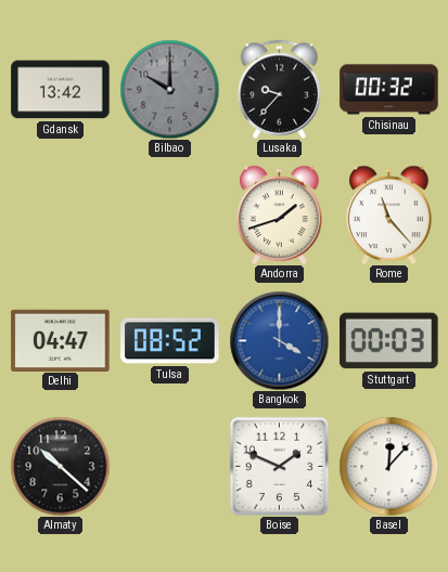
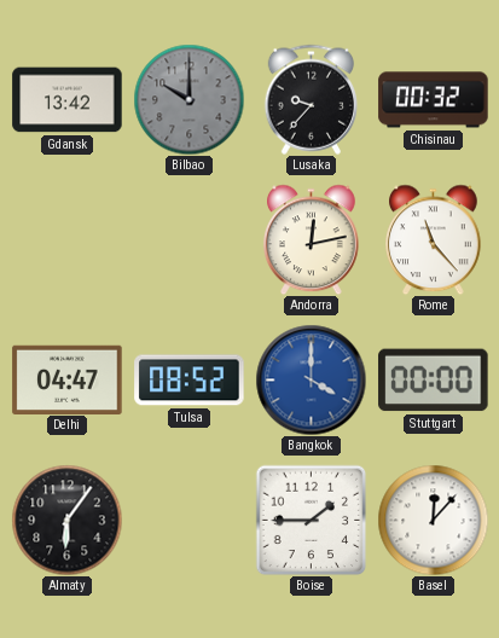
Andorra: 1:42 -> 12:13 (312, 239)
Stuttgart: 00:03 -> 00:00 (434, 381)
Almaty: 10:22 -> 6:06 (66, 520)
Boise: 1:49 -> 1:45 (311, 520)
